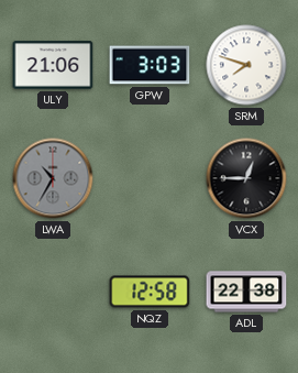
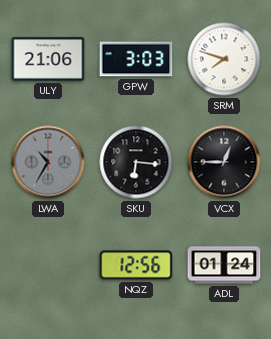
SKU: none -> 6:16 (136, 162)
NQZ: 12:58 -> 12:56 (136, 265)
ADL: 22:38 -> 01:24 (224, 265)
